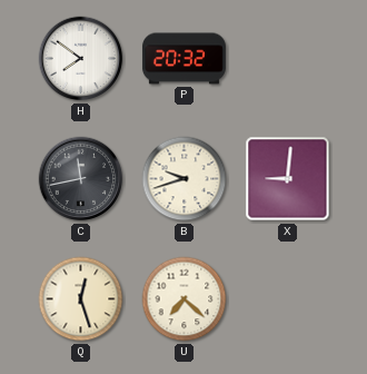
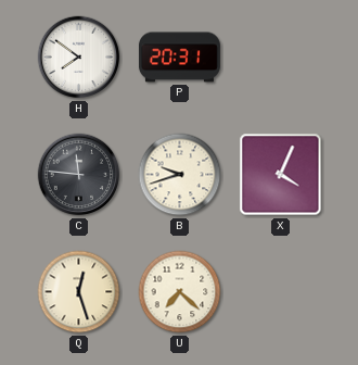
P: 20:32 -> 20:31 (179, 58)
C: 11:43 -> 11:46 (79, 175)
X: 9:01 -> 4:04 (281, 175)
